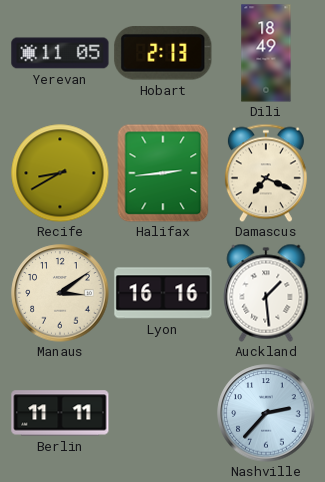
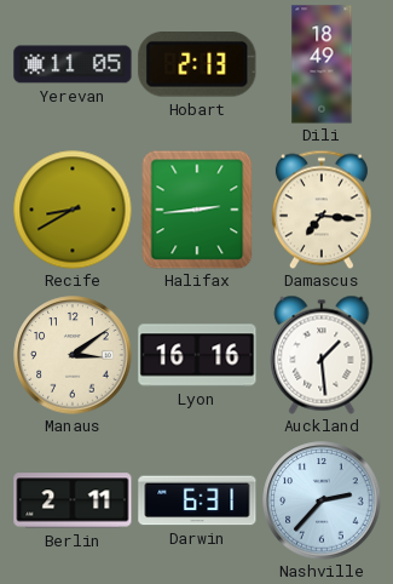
Damascus: 7:19 -> 7:16 (322, 210)
Berlin: 11:11 -> 2:11 (73, 500)
Darwin: none -> 6:31 (197, 500)
